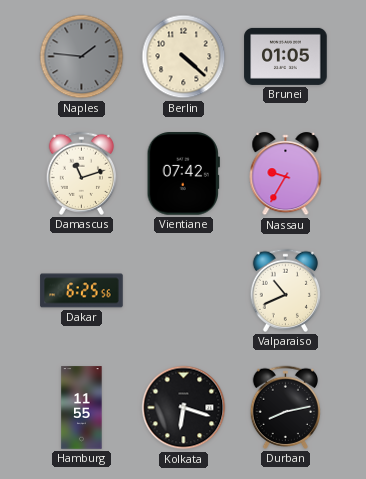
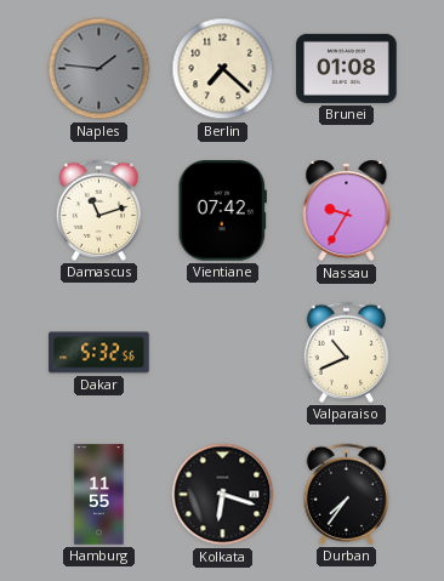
Berlin: 4:22 -> 7:22 (223, 69)
Brunei: 01:05 -> 01:08 (347, 68)
Dakar: 6:25 -> 5:32 (99, 353)
Durban: 8:13 -> 7:36 (346, 494)
